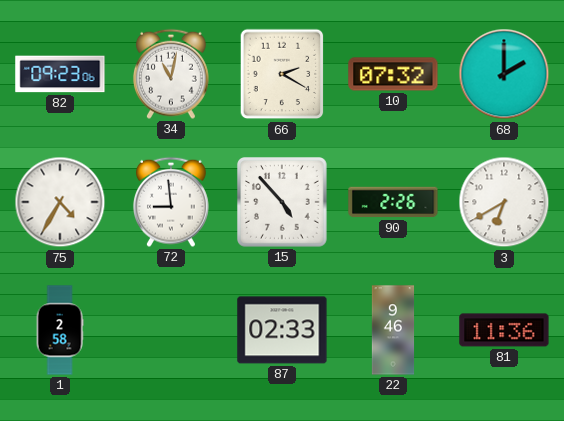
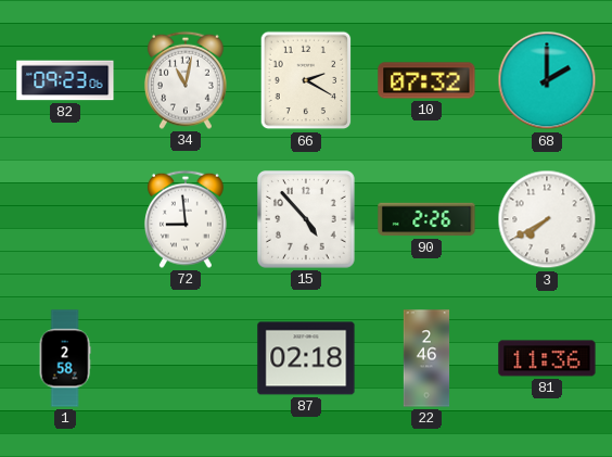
75: 4:35 -> none (60, 202)
3: 6:40 -> 7:40 (547, 219)
87: 02:33 -> 02:18 (306, 358)
22: 9:46 -> 2:46 (426, 358)
